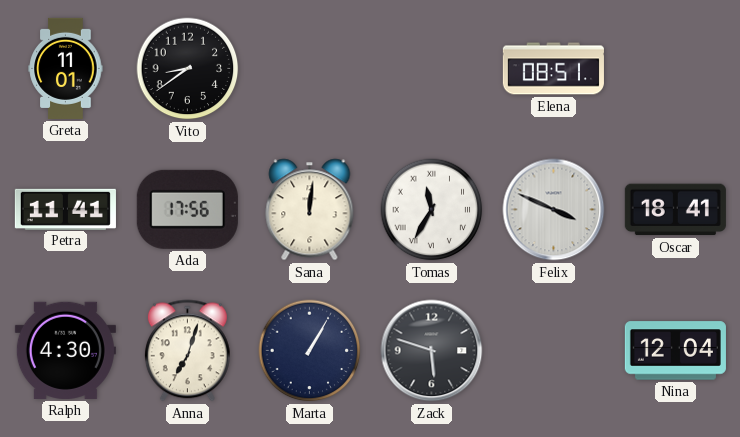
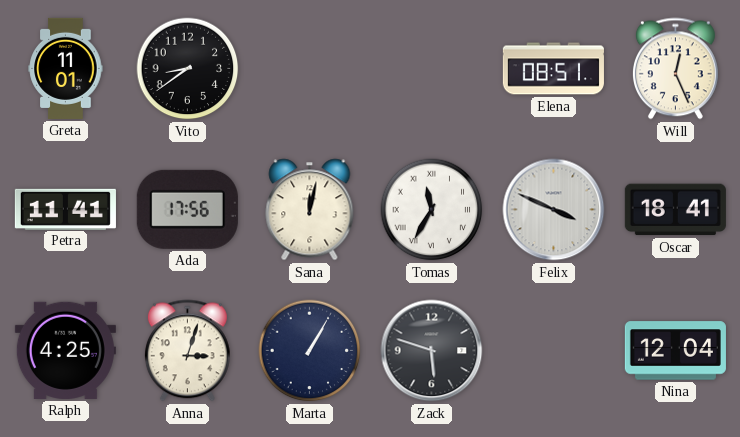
Will: none -> 12:26 (675, 69)
Sana: 12:01 -> 12:02 (310, 210)
Ralph: 4:30 -> 4:25 (65, 350)
Anna: 7:03 -> 3:03 (187, 351)
